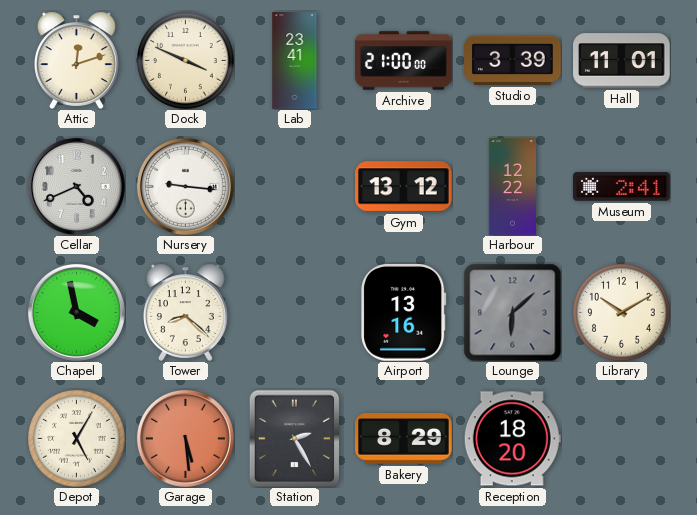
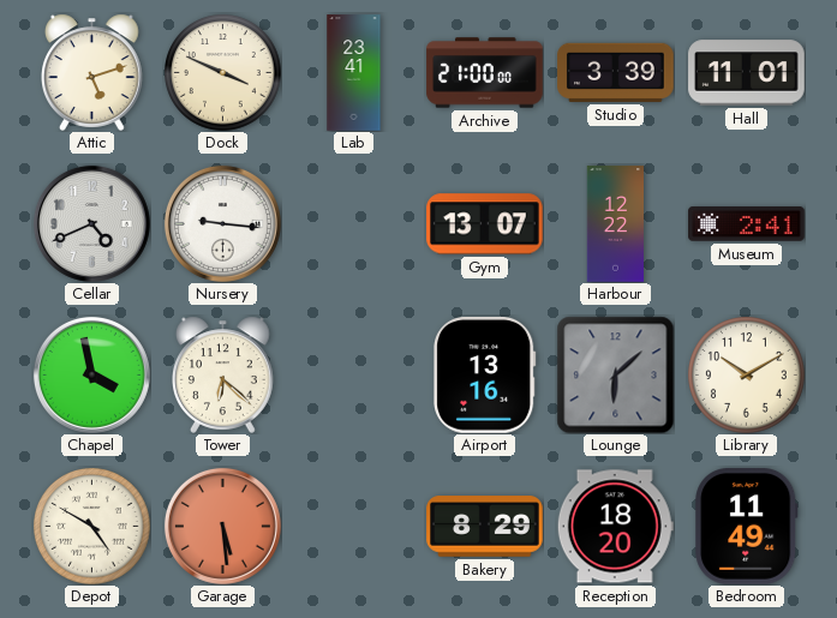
Attic: 12:12 -> 5:12 (92, 72)
Gym: 13:12 -> 13:07 (485, 224)
Tower: 8:22 -> 6:22 (223, 374)
Depot: 5:05 -> 4:50 (92, 527)
Station: 2:25 -> none (295, 438)
Bedroom: none -> 11:49 (747, 527)
